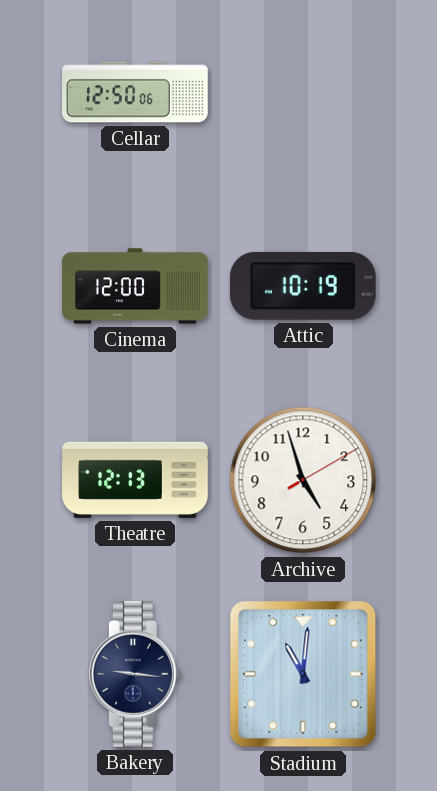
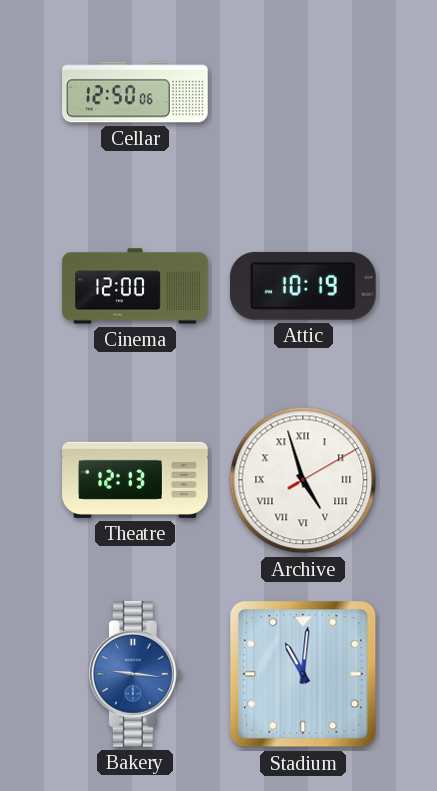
Archive numerals: Arabic -> Roman (303, 480)
Bakery dial: navy -> blue (135, 674)
